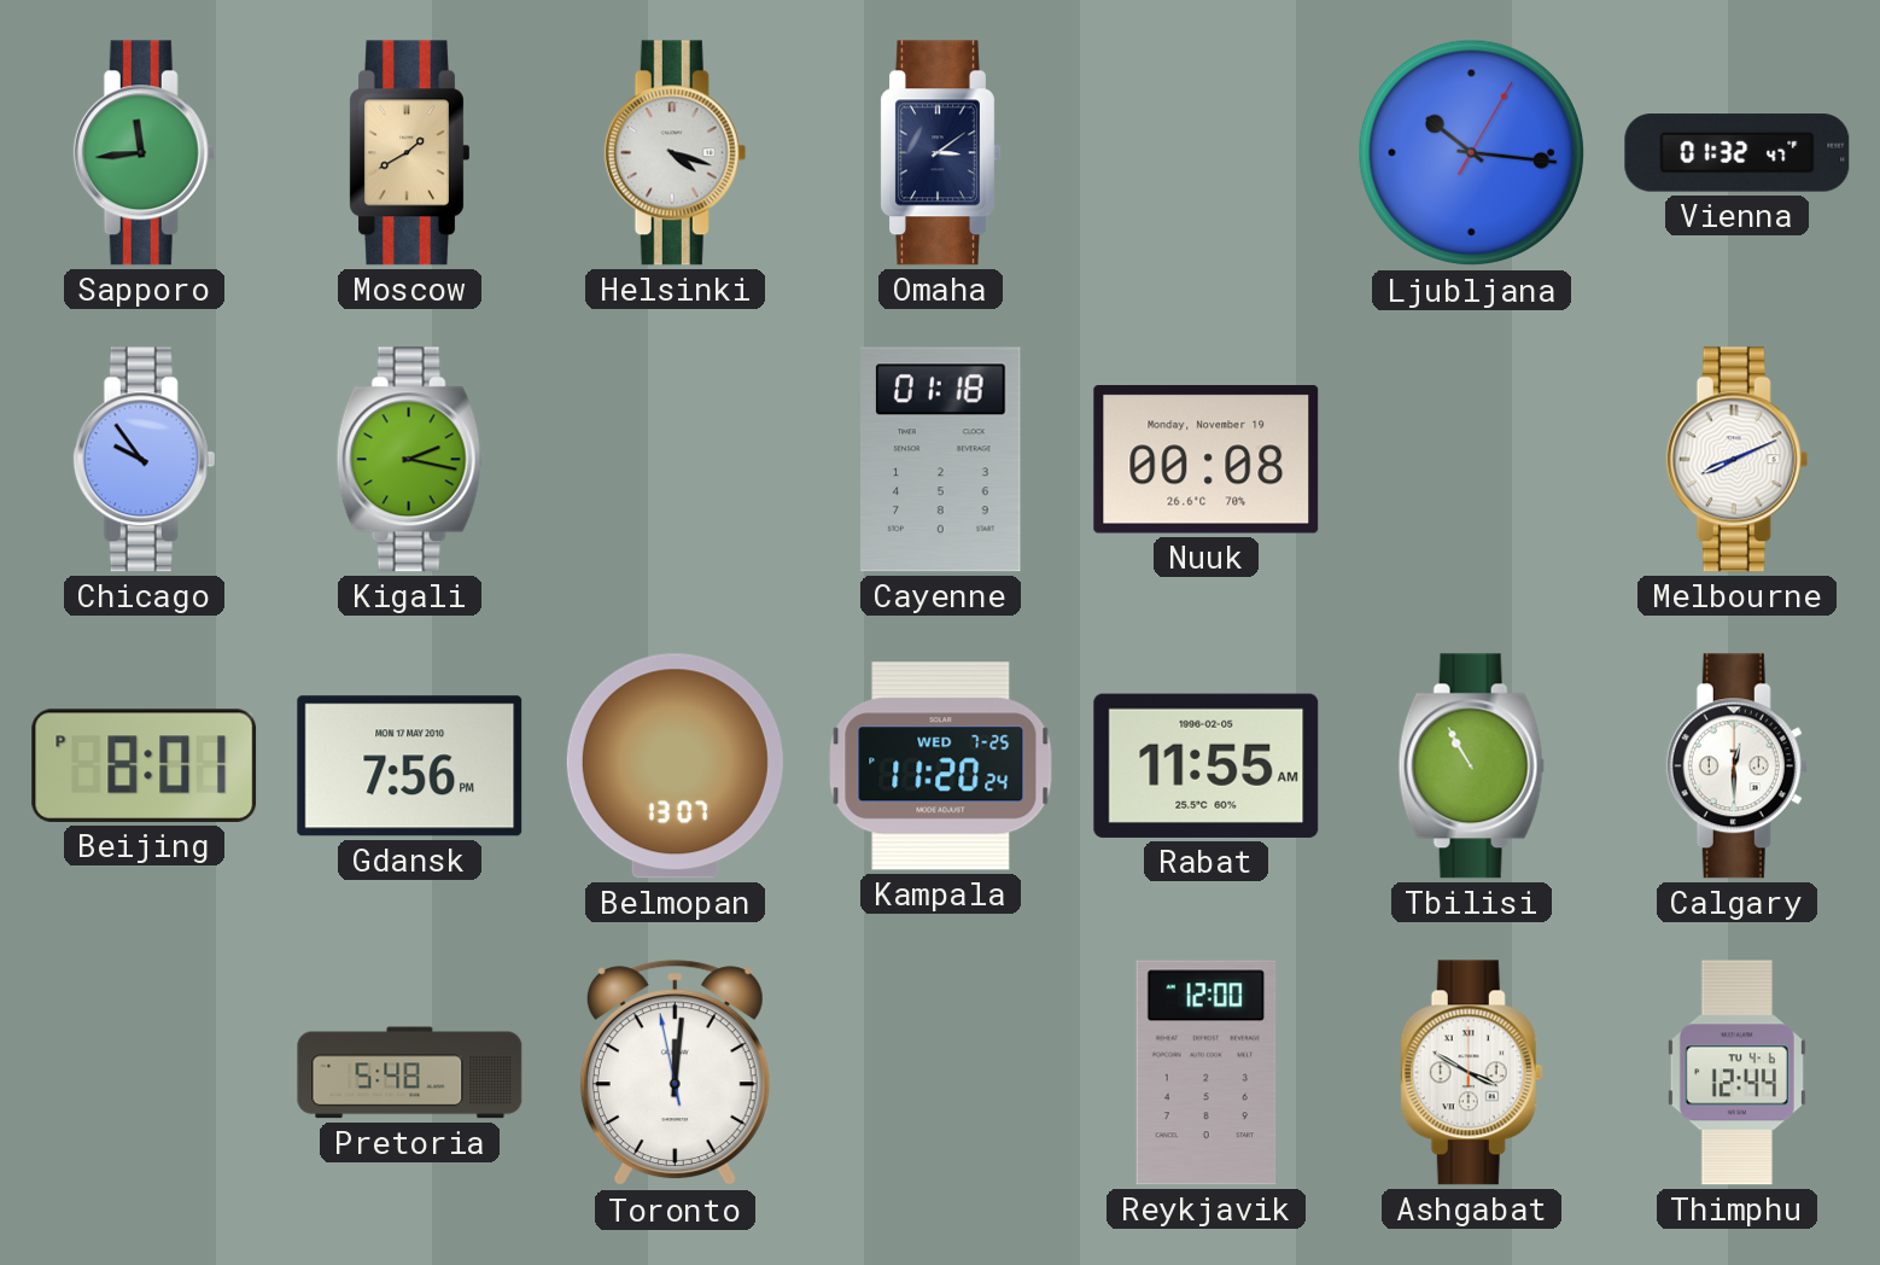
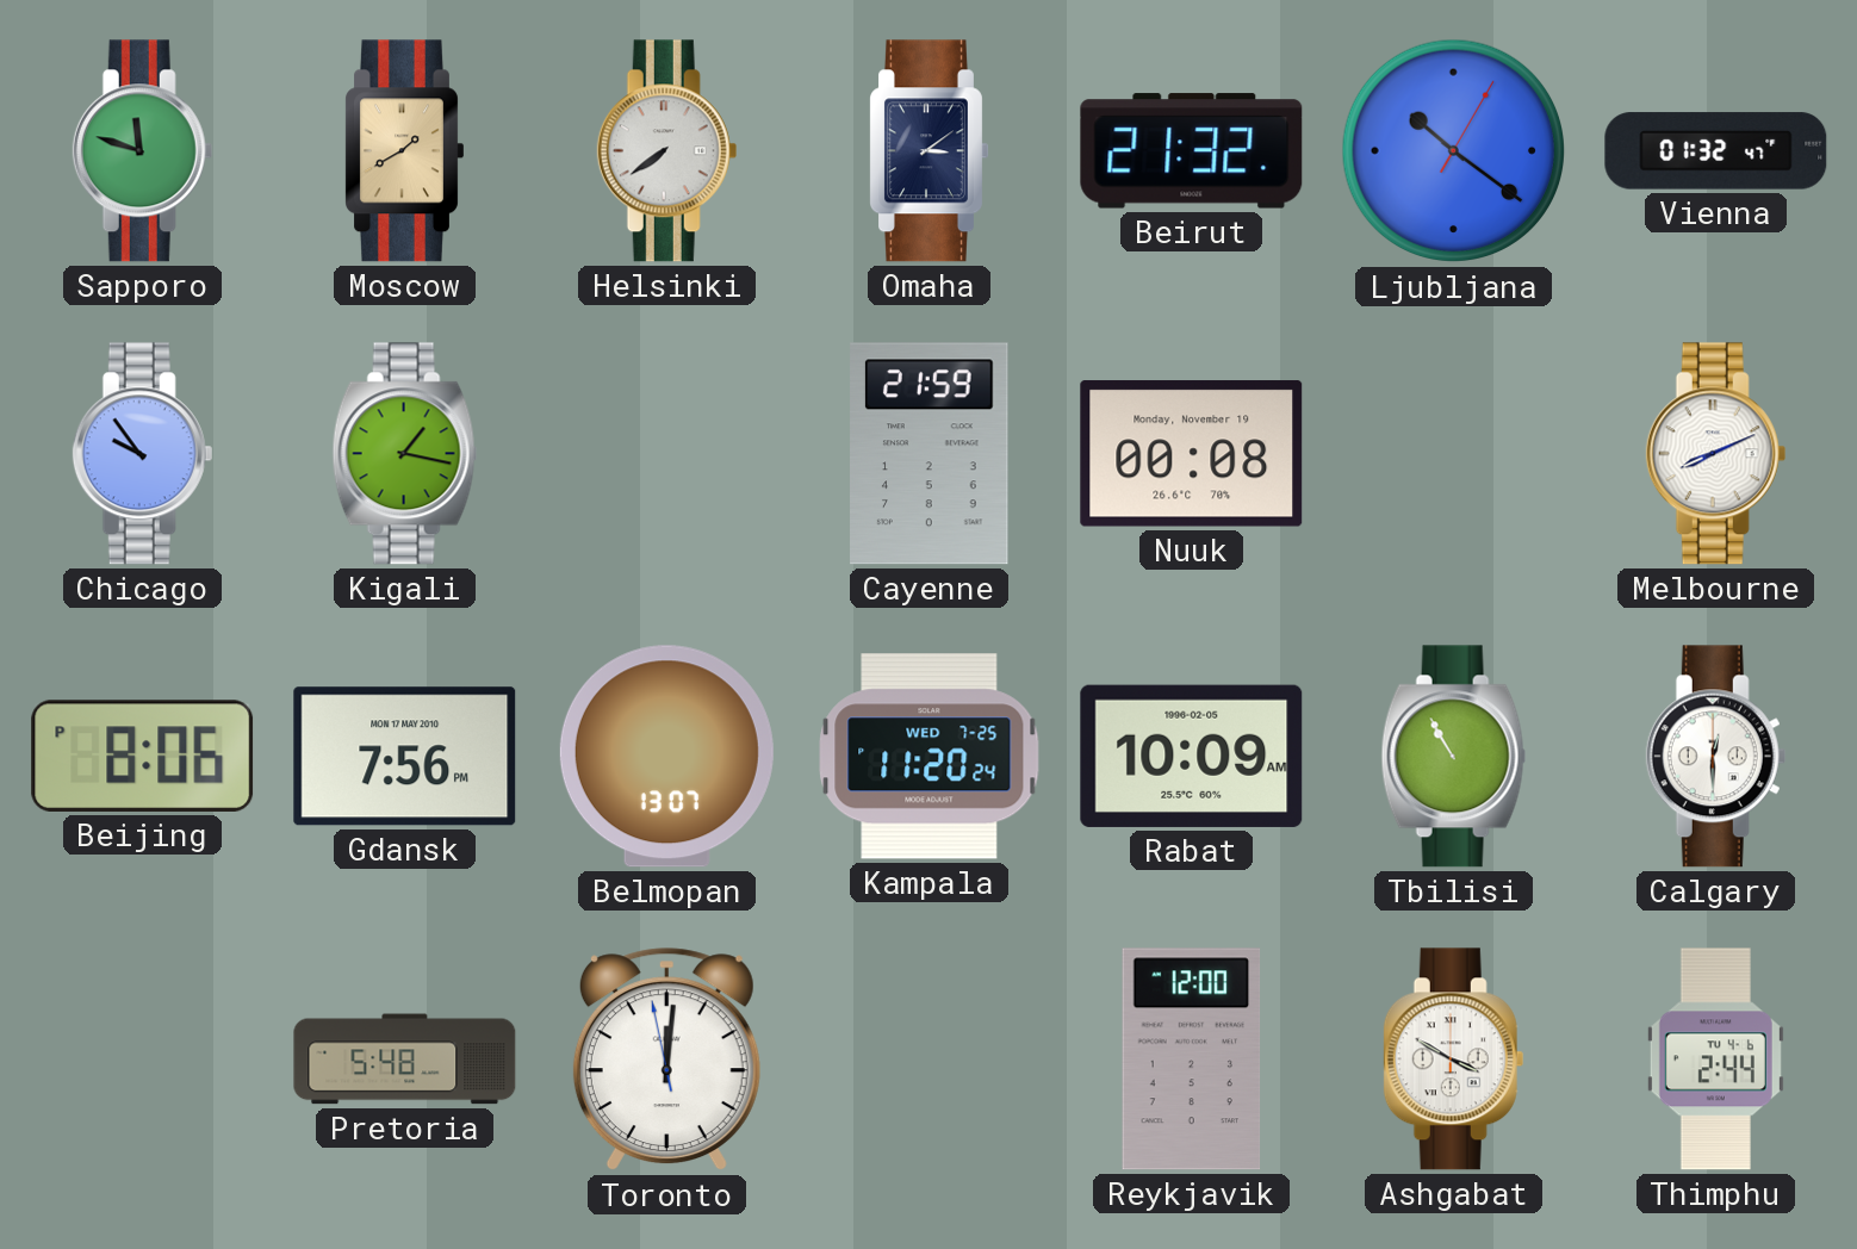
Sapporo: 11:44 -> 11:48 (143, 151)
Helsinki: 4:18 -> 7:39 (667, 151)
Beirut: none -> 21:32 (1192, 151)
Ljubljana: 10:16 -> 10:21 (1454, 151)
Kigali: 2:17 -> 1:17 (405, 454)
Cayenne: 01:18 -> 21:59 (930, 454)
Beijing: 8:01 -> 8:06 (143, 756)
Rabat: 11:55 -> 10:09 (1192, 756)
Thimphu: 12:44 -> 2:44 (1715, 1060)
